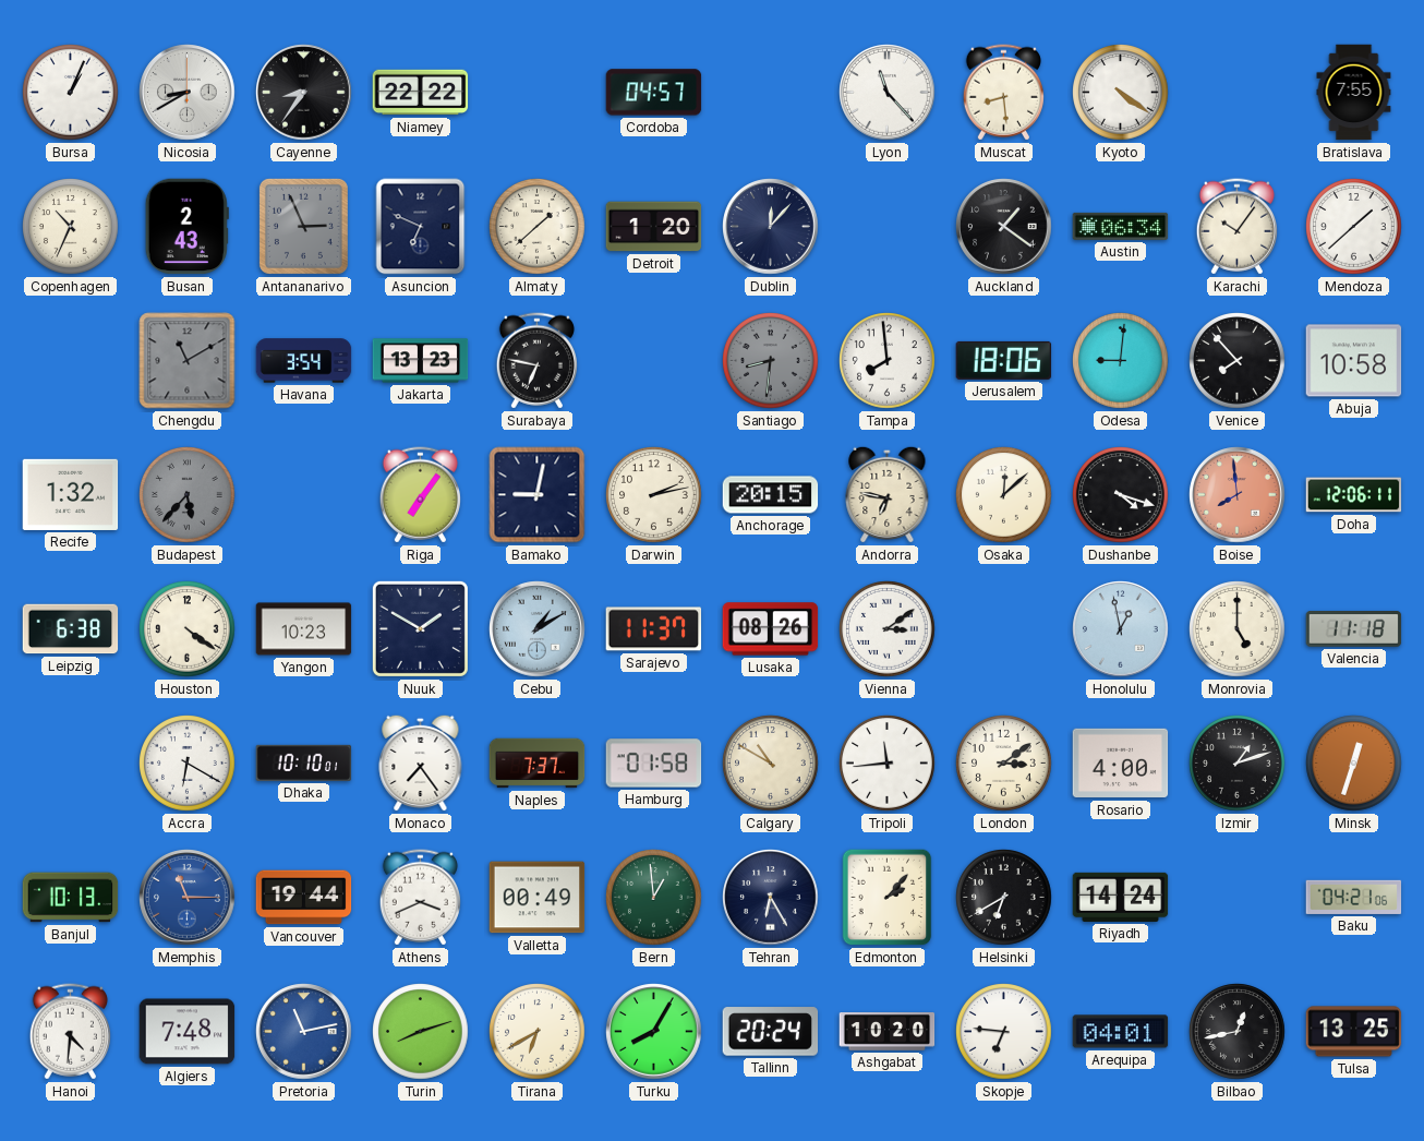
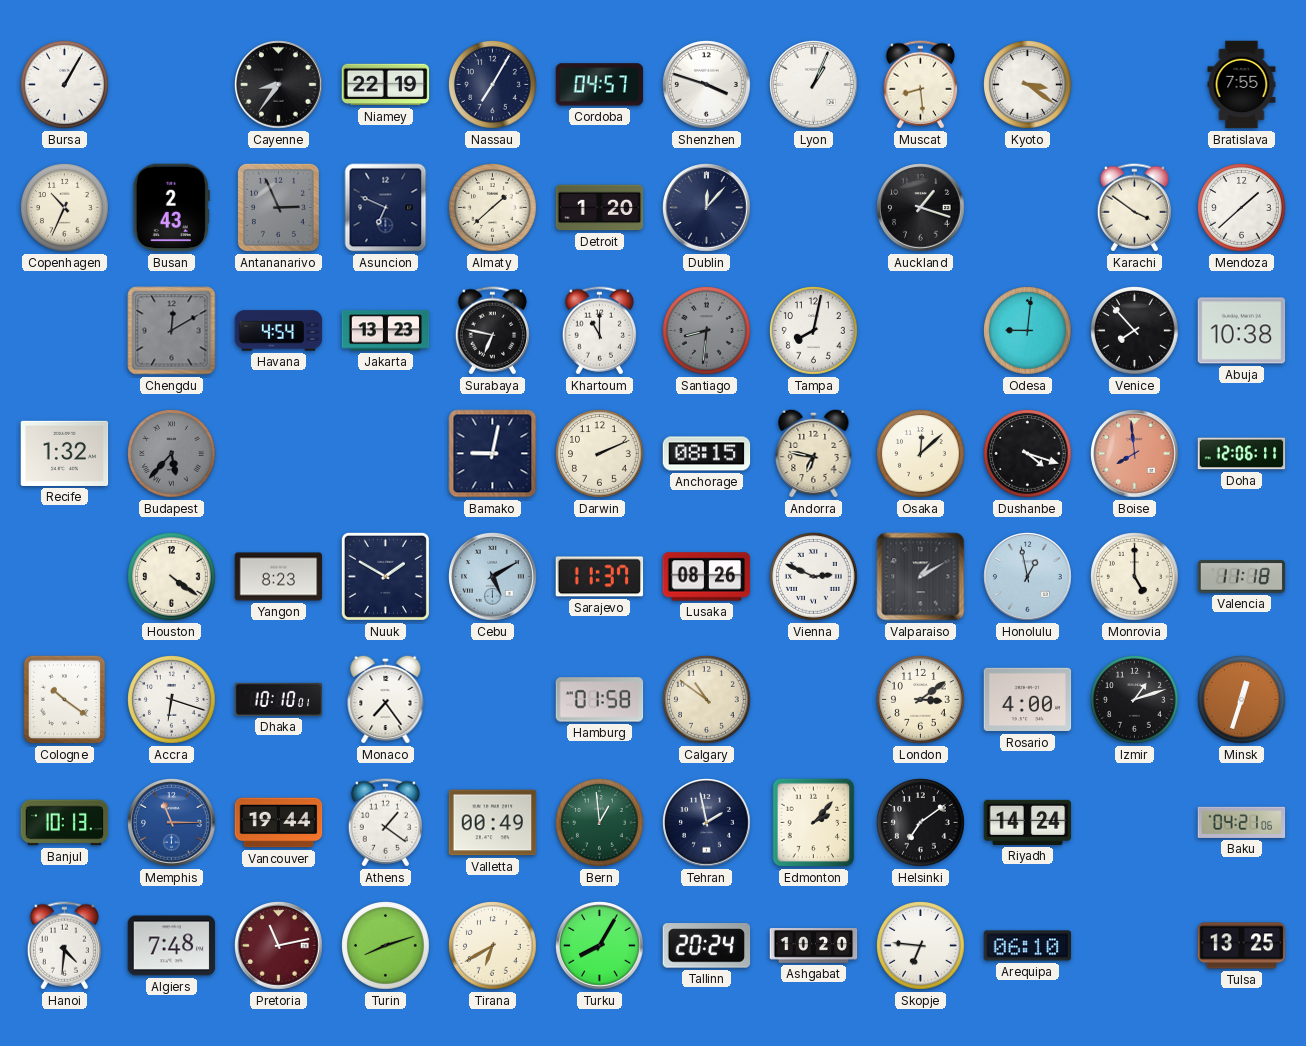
Bursa: 1:04 -> 1:05 (65, 85)
Nicosia: 8:40 -> none (188, 93)
Niamey: 22:22 -> 22:19 (386, 85)
Nassau: none -> 7:05 (493, 85)
Shenzhen: none -> 3:48 (707, 85)
Lyon: 11:23 -> 1:04 (814, 85)
Kyoto: 4:21 -> 3:21 (1028, 85)
Auckland: 1:21 -> 1:18 (921, 208)
Austin: 06:34 -> none (1121, 226)
Karachi: 10:06 -> 3:51 (1134, 208)
Chengdu: 11:10 -> 12:10 (172, 331)
Havana: 3:54 -> 4:54 (279, 331)
Khartoum: none -> 11:00 (599, 331)
Tampa: 7:59 -> 8:02 (814, 331)
Jerusalem: 18:06 -> none (1004, 360)
Abuja: 10:58 -> 10:38 (1242, 331)
Riga: 7:06 -> none (420, 495)
Darwin: 2:13 -> 2:11 (600, 454)
Anchorage: 20:15 -> 08:15 (707, 454)
Leipzig: 6:38 -> none (71, 629)
Yangon: 10:23 -> 8:23 (279, 577)
Cebu: 1:10 -> 5:10 (493, 577)
Vienna: 3:09 -> 2:49 (814, 577)
Valparaiso: none -> 1:10 (921, 577)
Cologne: none -> 10:21 (65, 700)
Accra: 6:20 -> 6:18 (172, 700)
Naples: 7:37 -> none (538, 764)
Calgary: 10:50 -> 10:51 (707, 700)
Tripoli: 11:44 -> none (888, 764)
Athens: 3:41 -> 1:21 (385, 823)
Tehran: 6:25 -> 1:58 (707, 823)
Helsinki: 6:40 -> 7:09 (921, 823)
Pretoria dial: blue -> burgundy (279, 946)
Arequipa: 04:01 -> 06:10 (1028, 946)
Bilbao: 12:43 -> none (1238, 1032)
